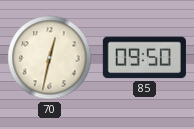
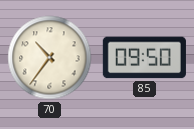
70: 12:32 -> 10:36 (50, 58)
